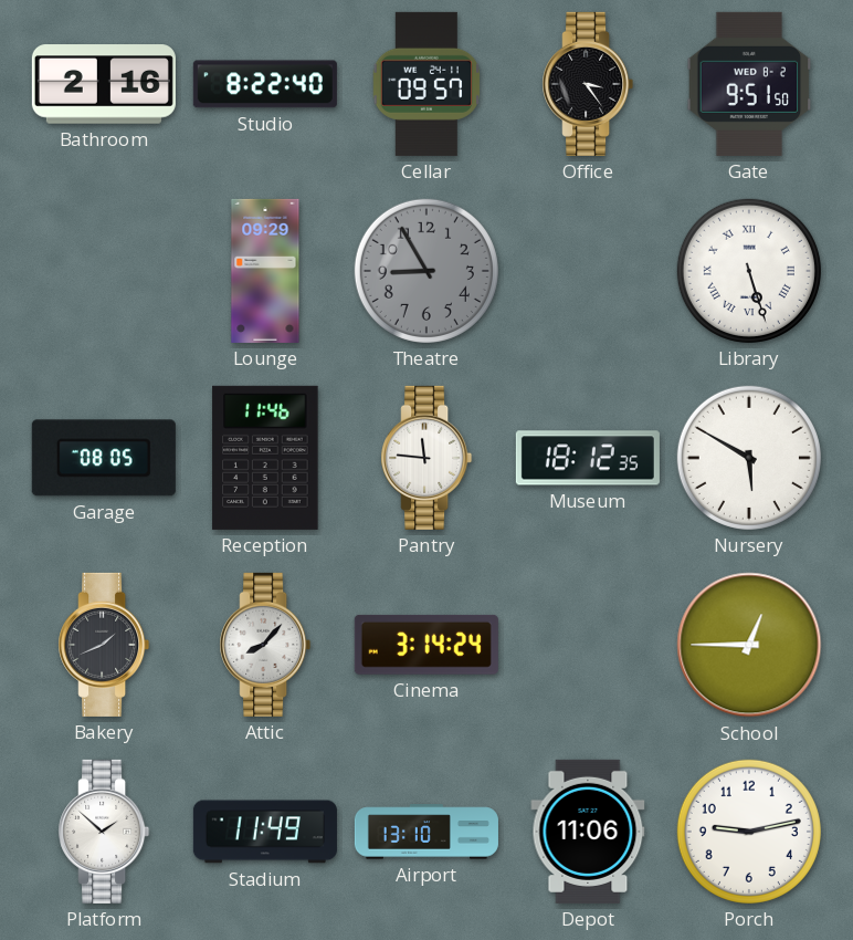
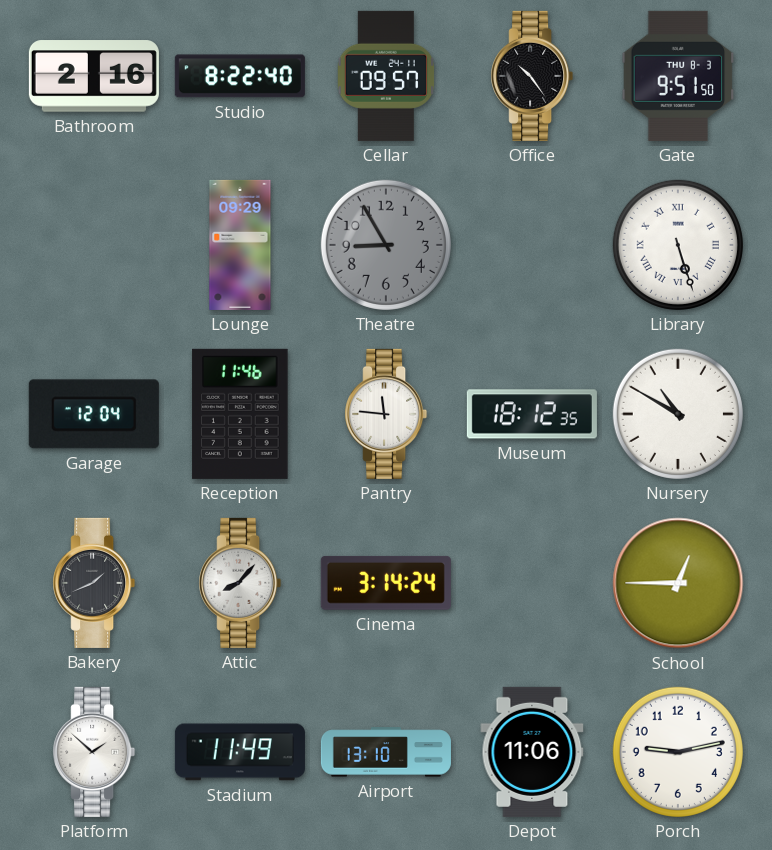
Office: 3:24 -> 10:24 (532, 76)
Gate date: WED 8-2 -> THU 8-3 (678, 76)
Garage: 08:05 -> 12:04 (94, 414)
Nursery: 5:50 -> 10:50 (678, 414)
